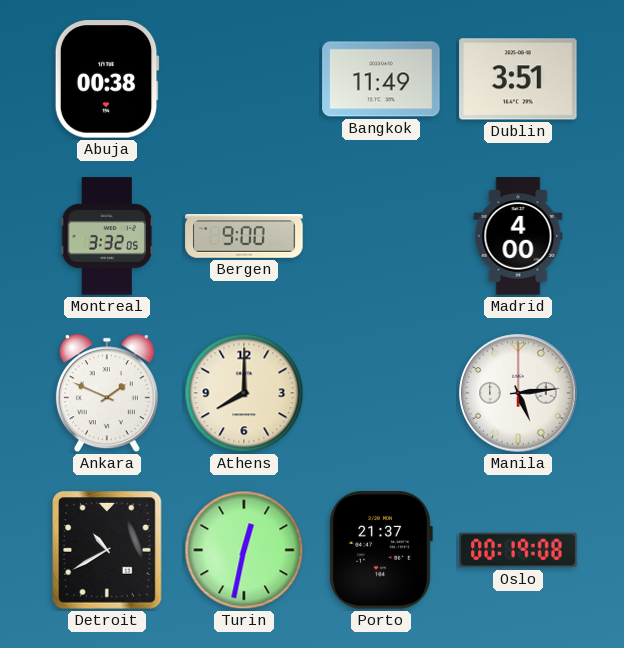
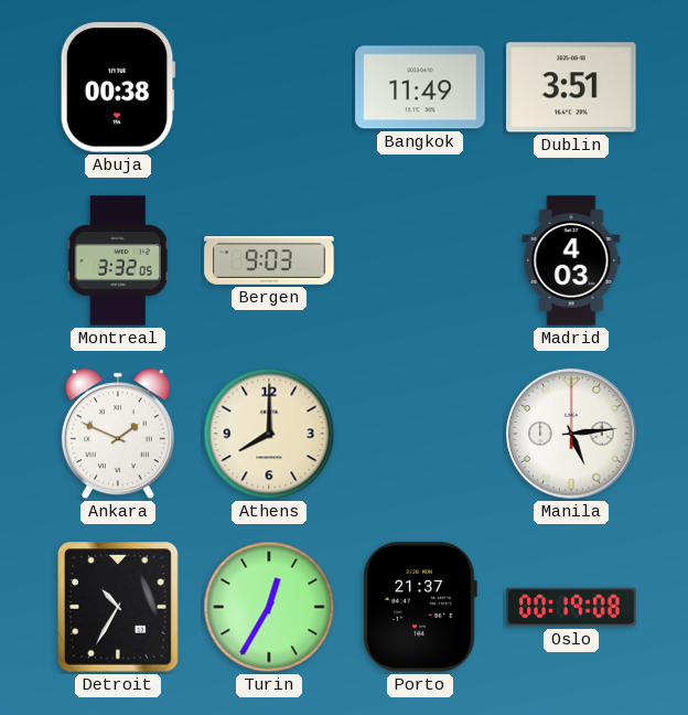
Bergen: 9:00 -> 9:03 (269, 262)
Madrid: 4:00 -> 4:03 (571, 260)
Detroit: 10:40 -> 10:35 (118, 607)
Turin: 12:32 -> 12:35 (269, 607)
